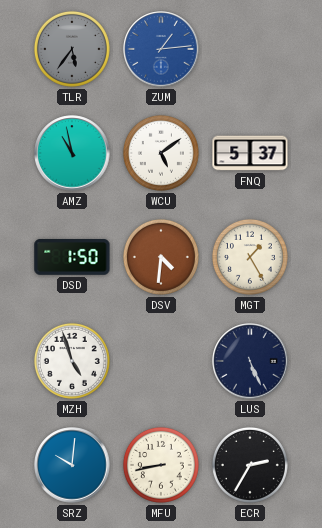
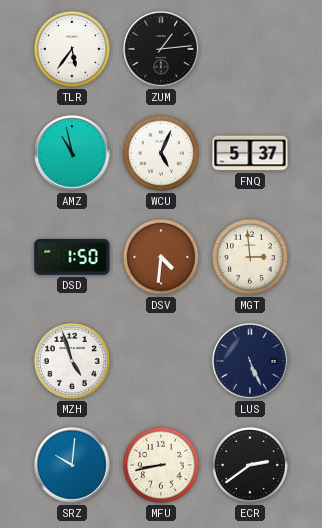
TLR dial: grey -> white (72, 49)
ZUM dial: blue -> black (161, 49)
WCU: 5:09 -> 5:04 (161, 153)
MGT: 1:25 -> 2:59 (250, 257)
ECR: 2:35 -> 2:39 (250, 465)
